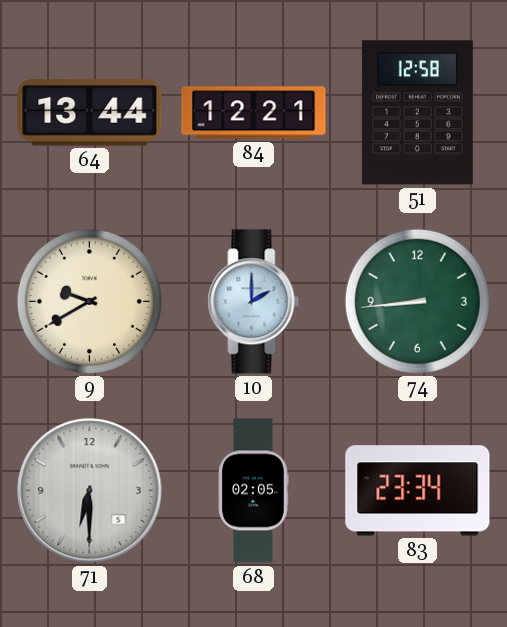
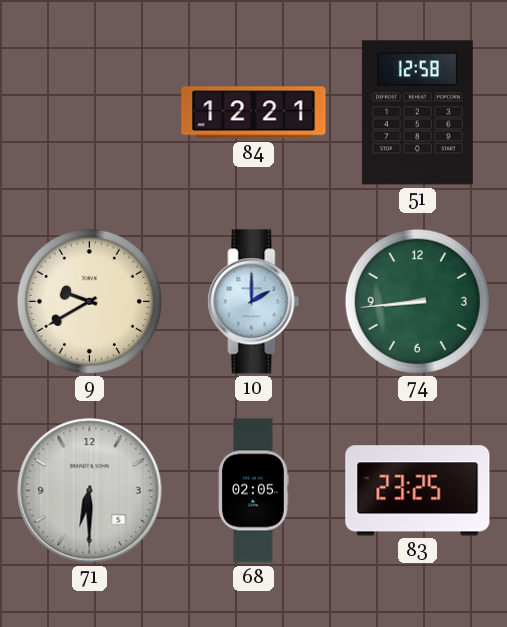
64: 13:44 -> none (90, 113)
83: 23:34 -> 23:25 (418, 491)
